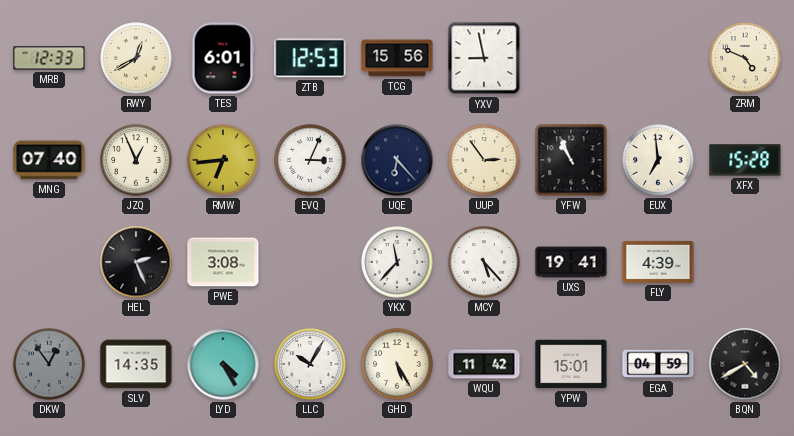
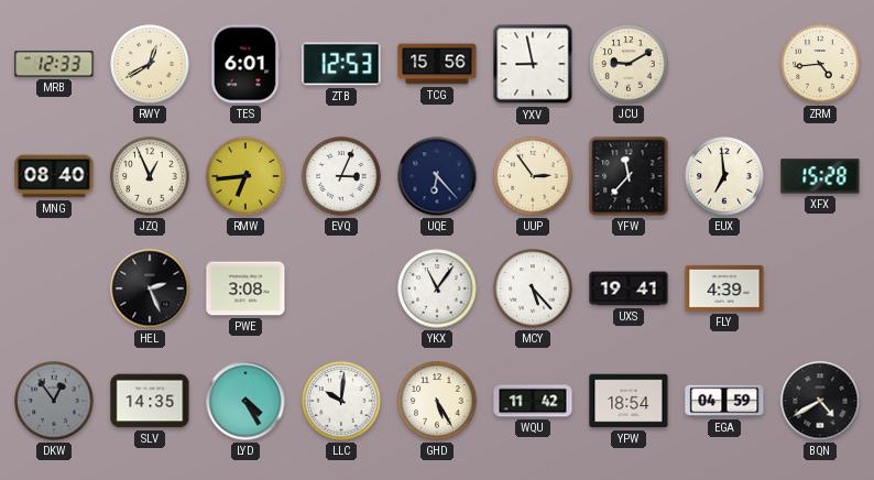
JCU: none -> 9:10 (629, 64)
ZRM: 4:49 -> 4:44 (820, 64)
MNG: 07:40 -> 08:40 (54, 176)
YFW: 10:56 -> 11:37 (629, 176)
YKX: 11:37 -> 11:06 (437, 288)
LLC: 10:05 -> 10:01 (341, 401)
YPW: 15:01 -> 18:54 (629, 401)
